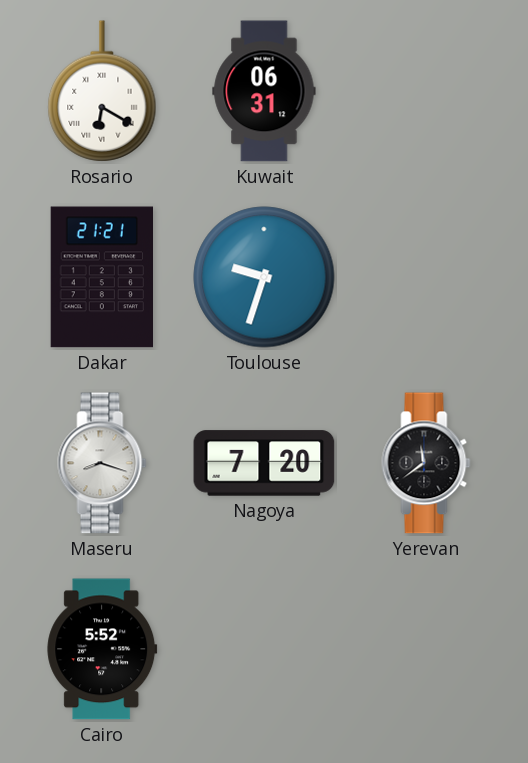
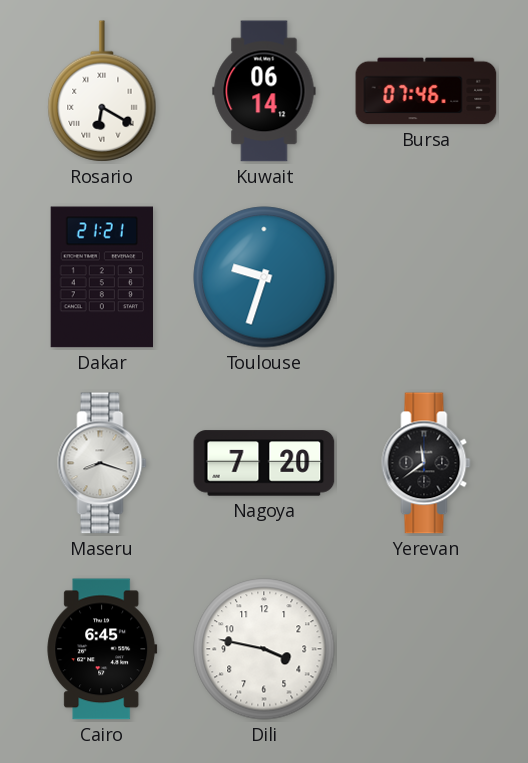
Kuwait: 06:31 -> 06:14 (264, 91)
Bursa: none -> 07:46 (426, 91)
Cairo: 5:52 -> 6:45 (102, 649)
Dili: none -> 3:47 (264, 649)
